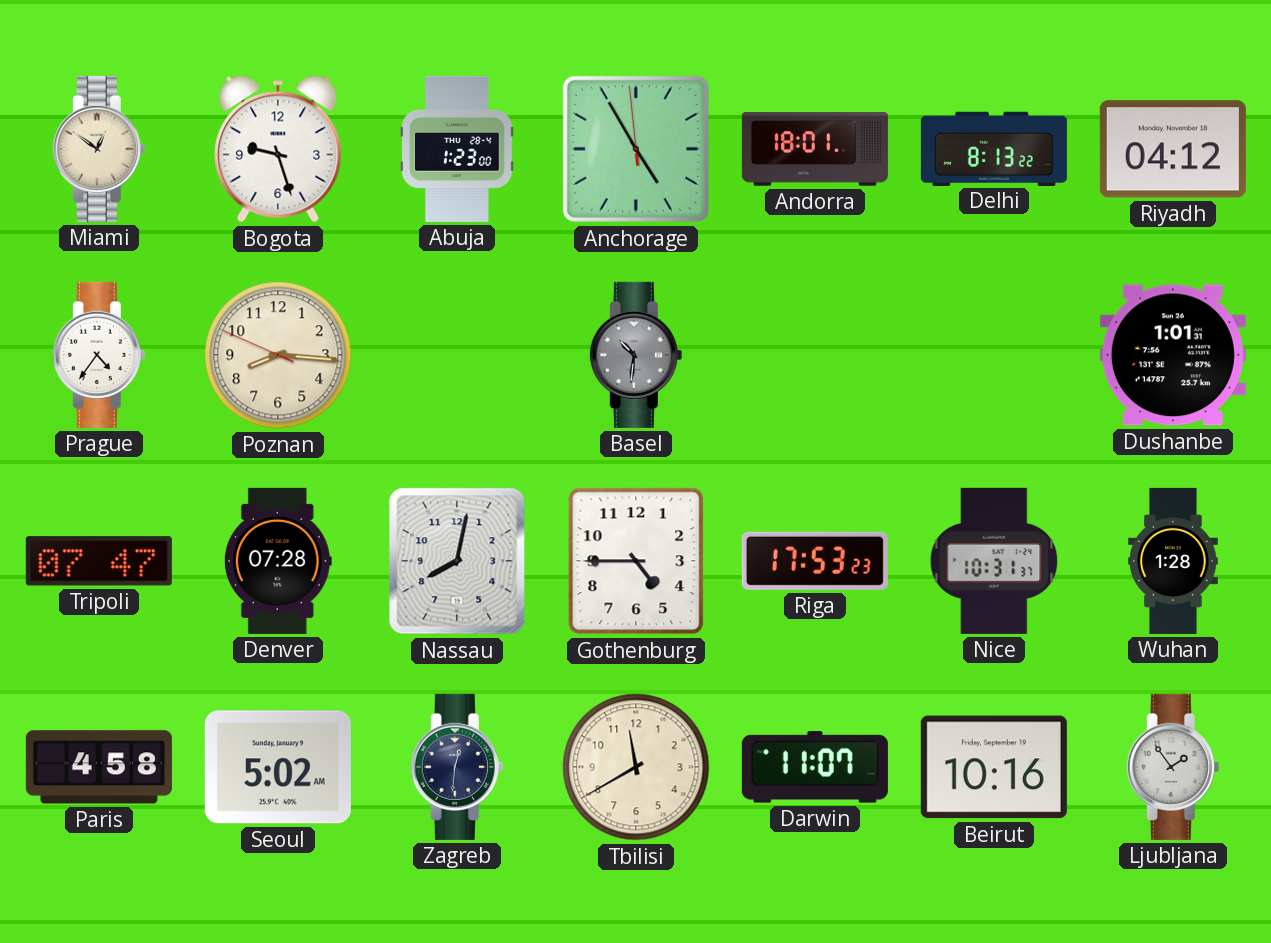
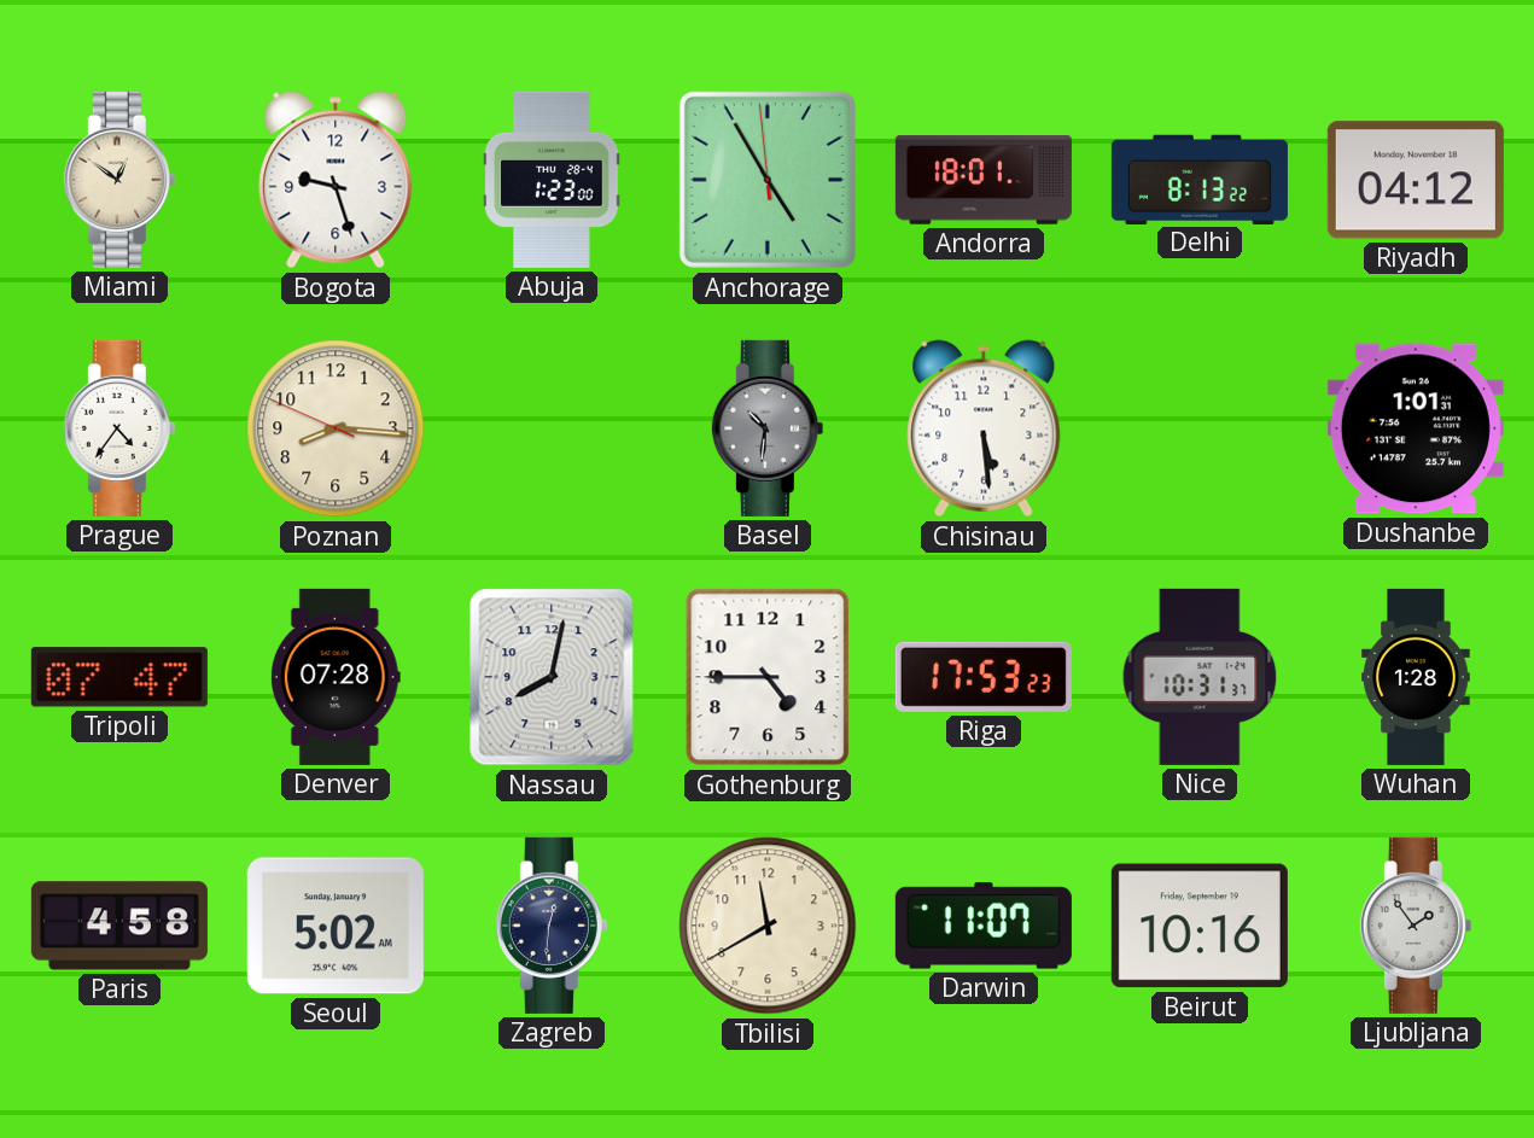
Chisinau: none -> 5:29 (984, 428)
